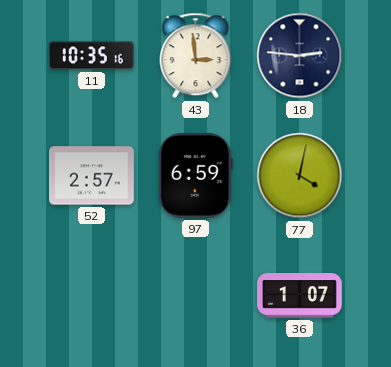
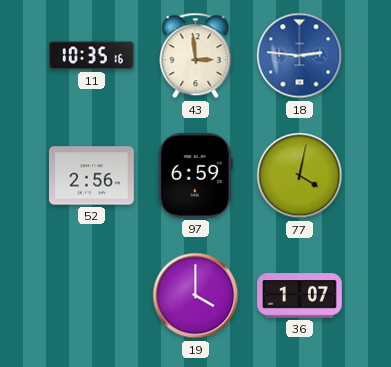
18 dial: navy -> blue (300, 56)
52: 2:57 -> 2:56 (92, 176)
19: none -> 4:00 (196, 296)
